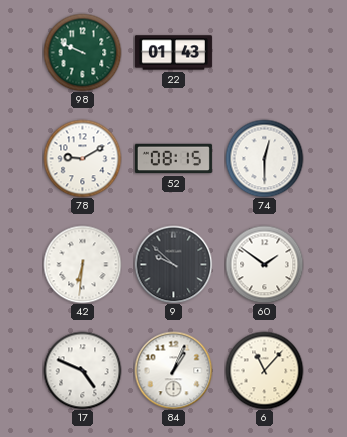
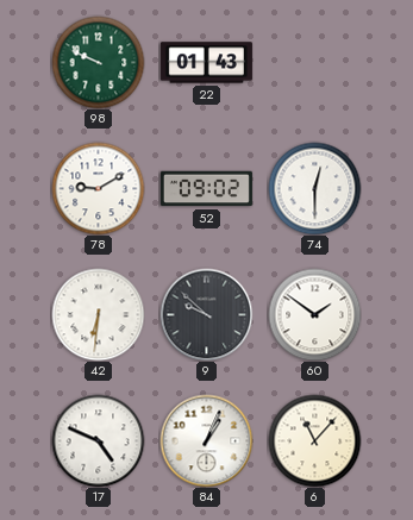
52: 08:15 -> 09:02 (206, 189)
